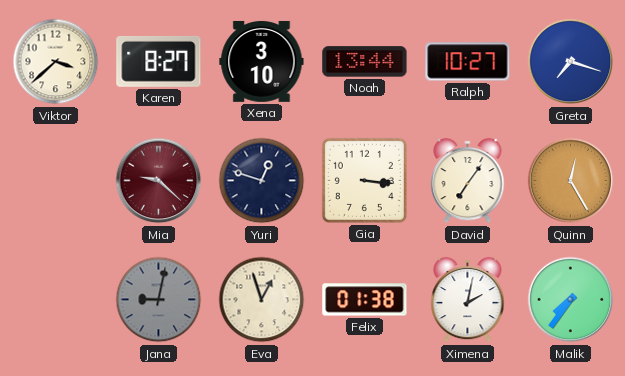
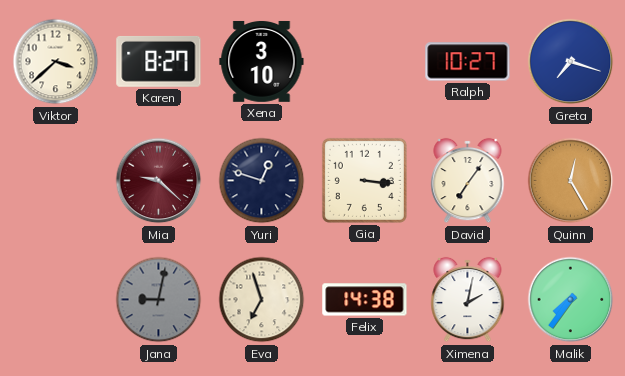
Noah: 13:44 -> none (365, 62)
Eva: 12:57 -> 6:57 (262, 300)
Felix: 01:38 -> 14:38 (365, 300)
